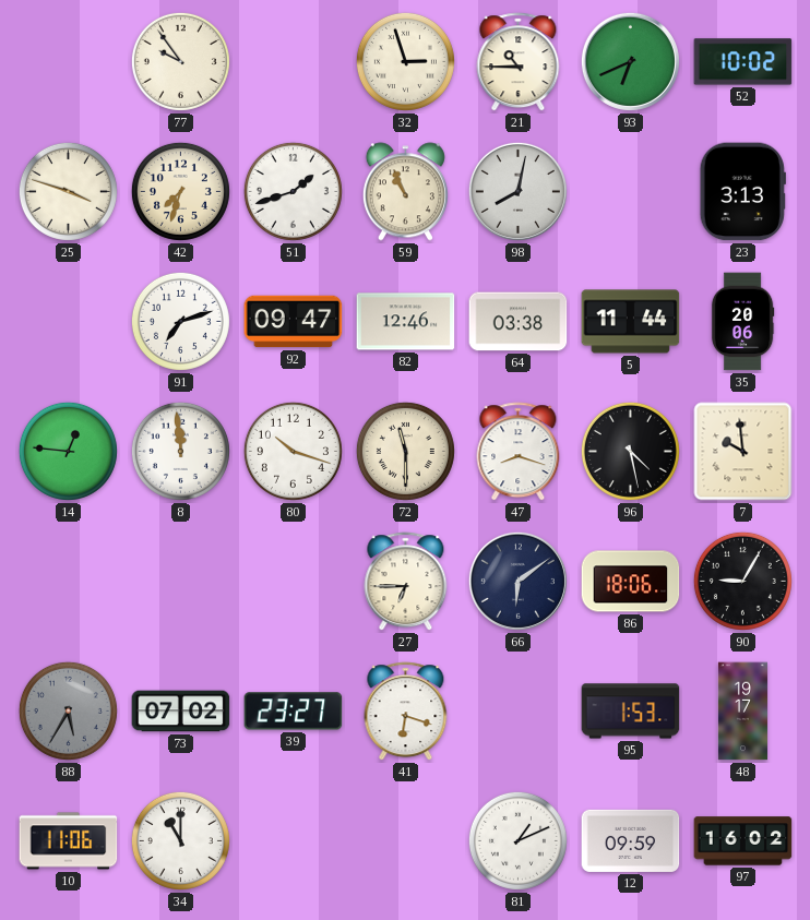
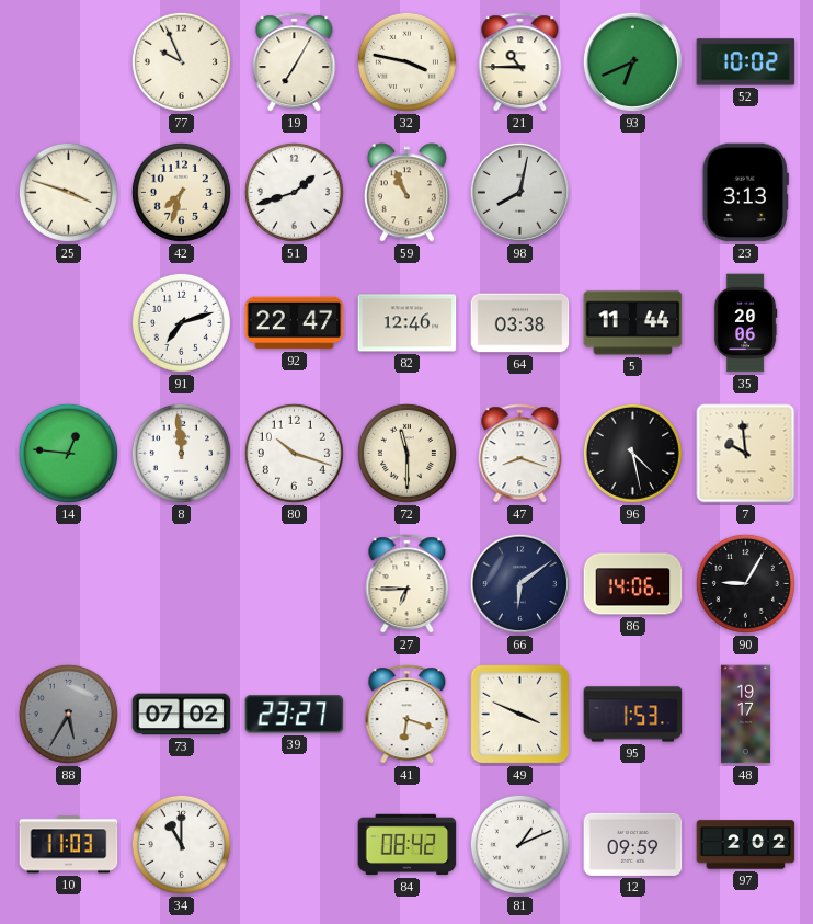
77: 9:54 -> 9:56 (181, 61)
19: none -> 7:05 (295, 62)
32: 2:57 -> 3:47 (406, 61)
92: 09:47 -> 22:47 (295, 323)
86: 18:06 -> 14:06 (633, 584)
49: none -> 3:49 (520, 715)
10: 11:06 -> 11:03 (69, 845)
84: none -> 08:42 (408, 845)
97: 16:02 -> 2:02 (746, 845)
